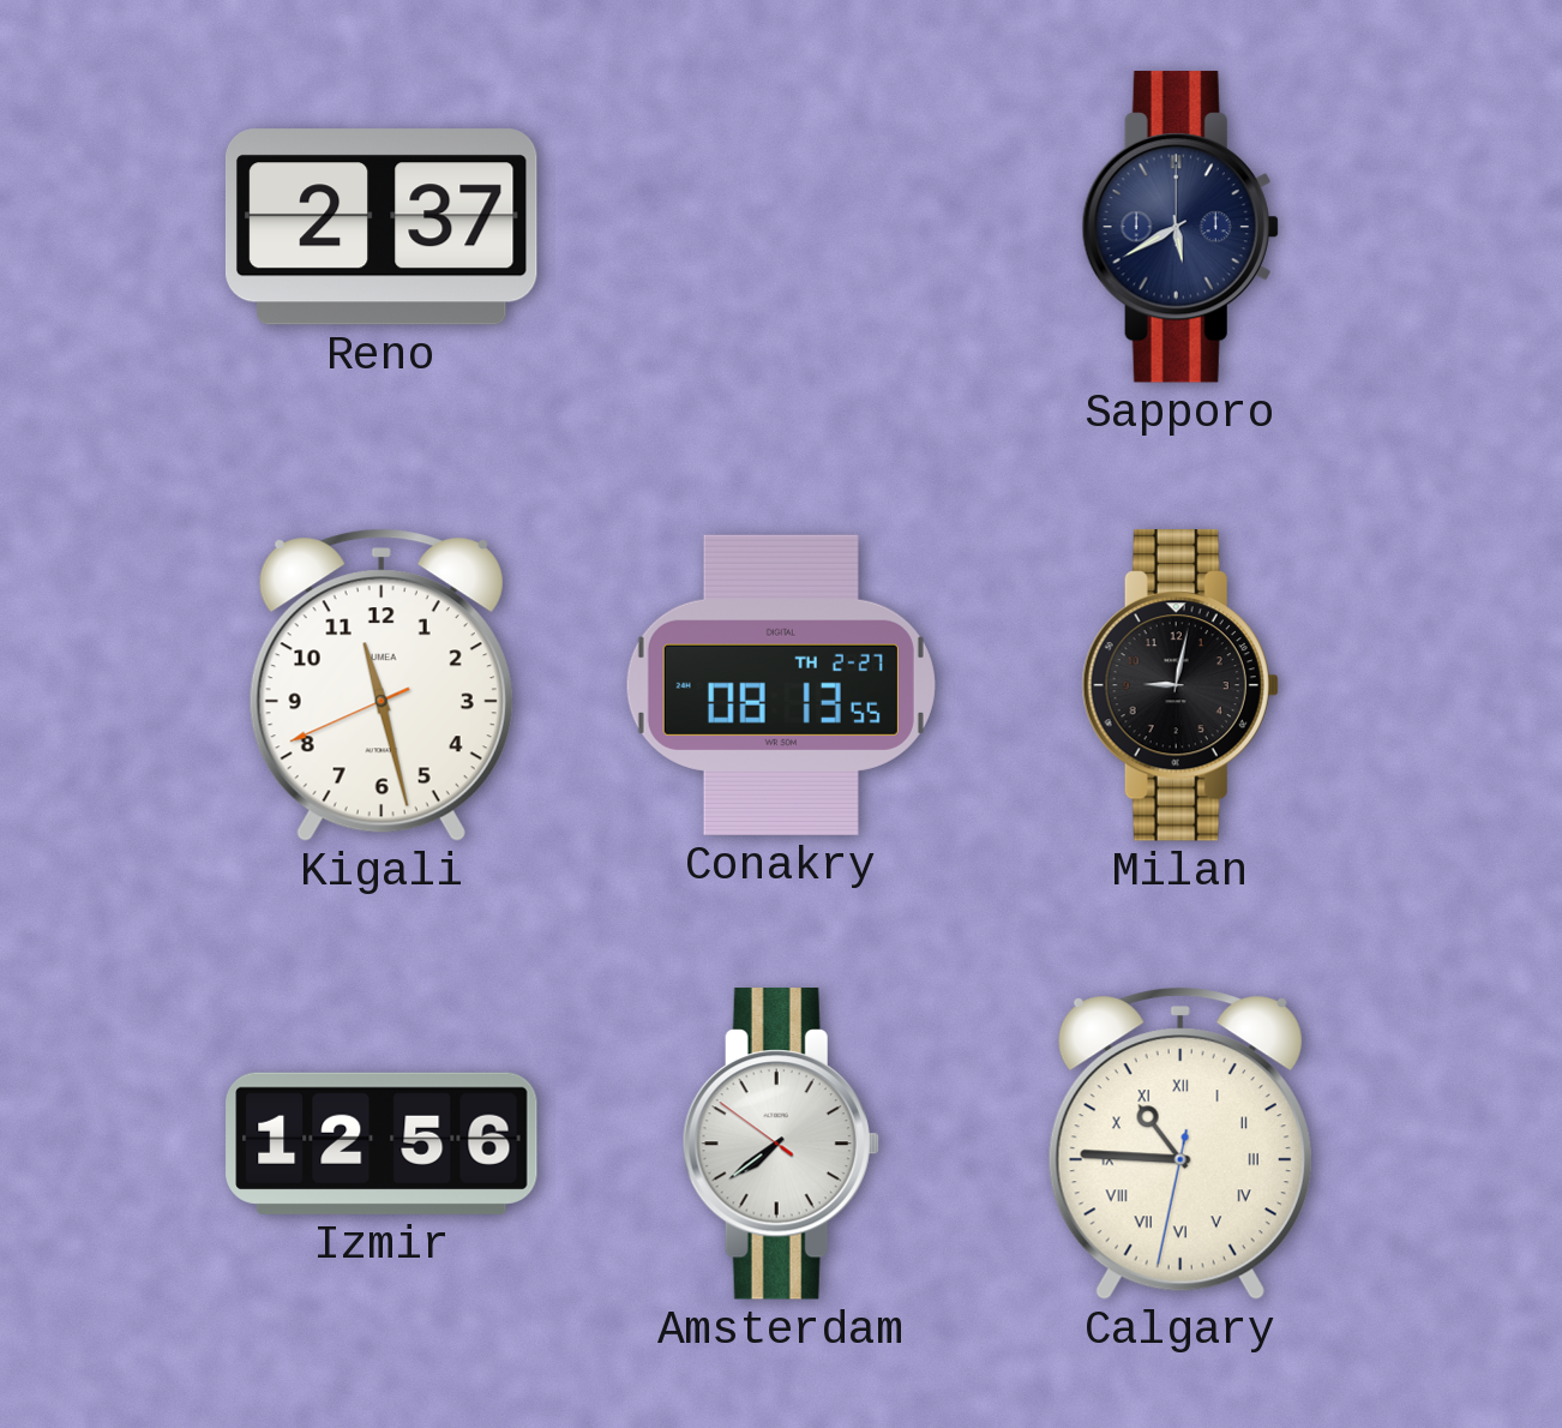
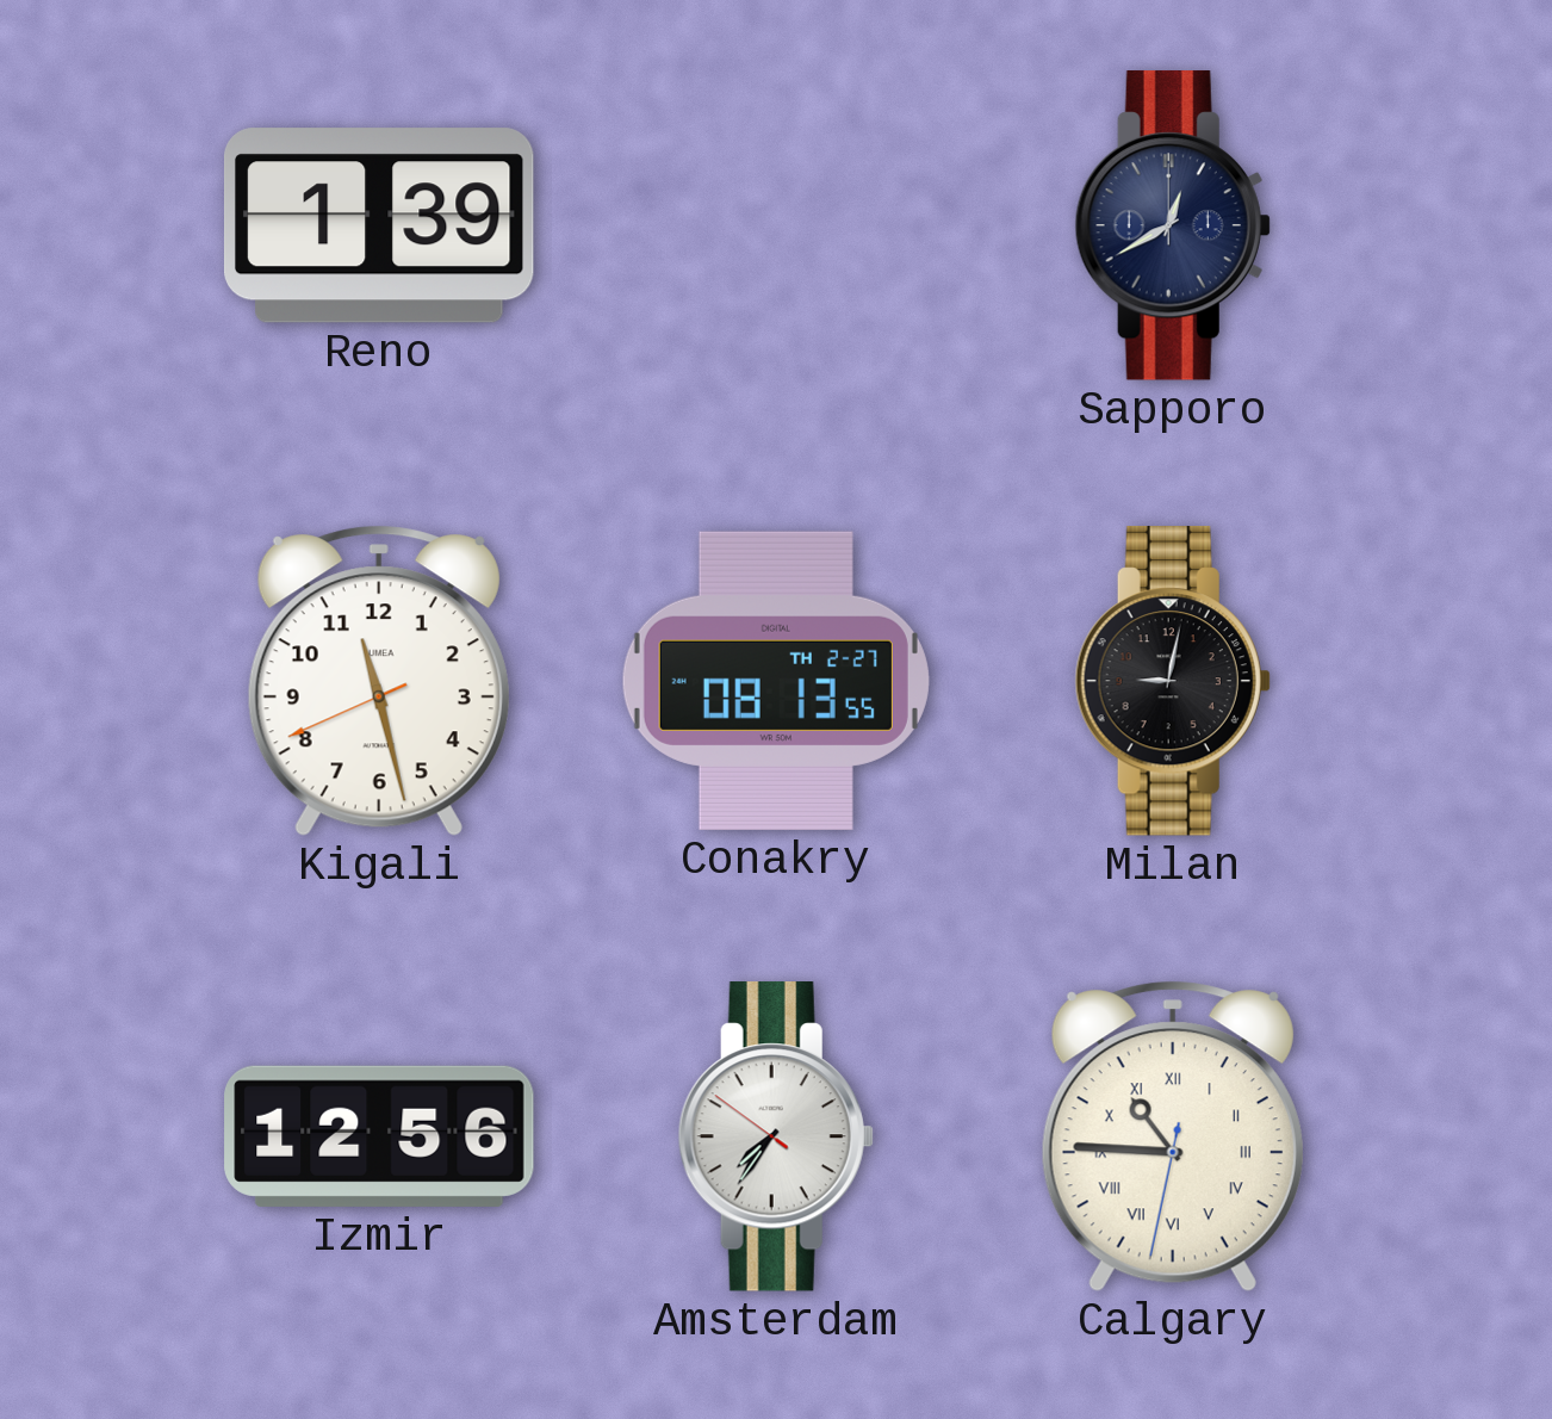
Reno: 2:37 -> 1:39 (379, 225)
Sapporo: 5:40 -> 12:40 (1173, 225)
Amsterdam: 7:38 -> 7:35 (776, 1136)
